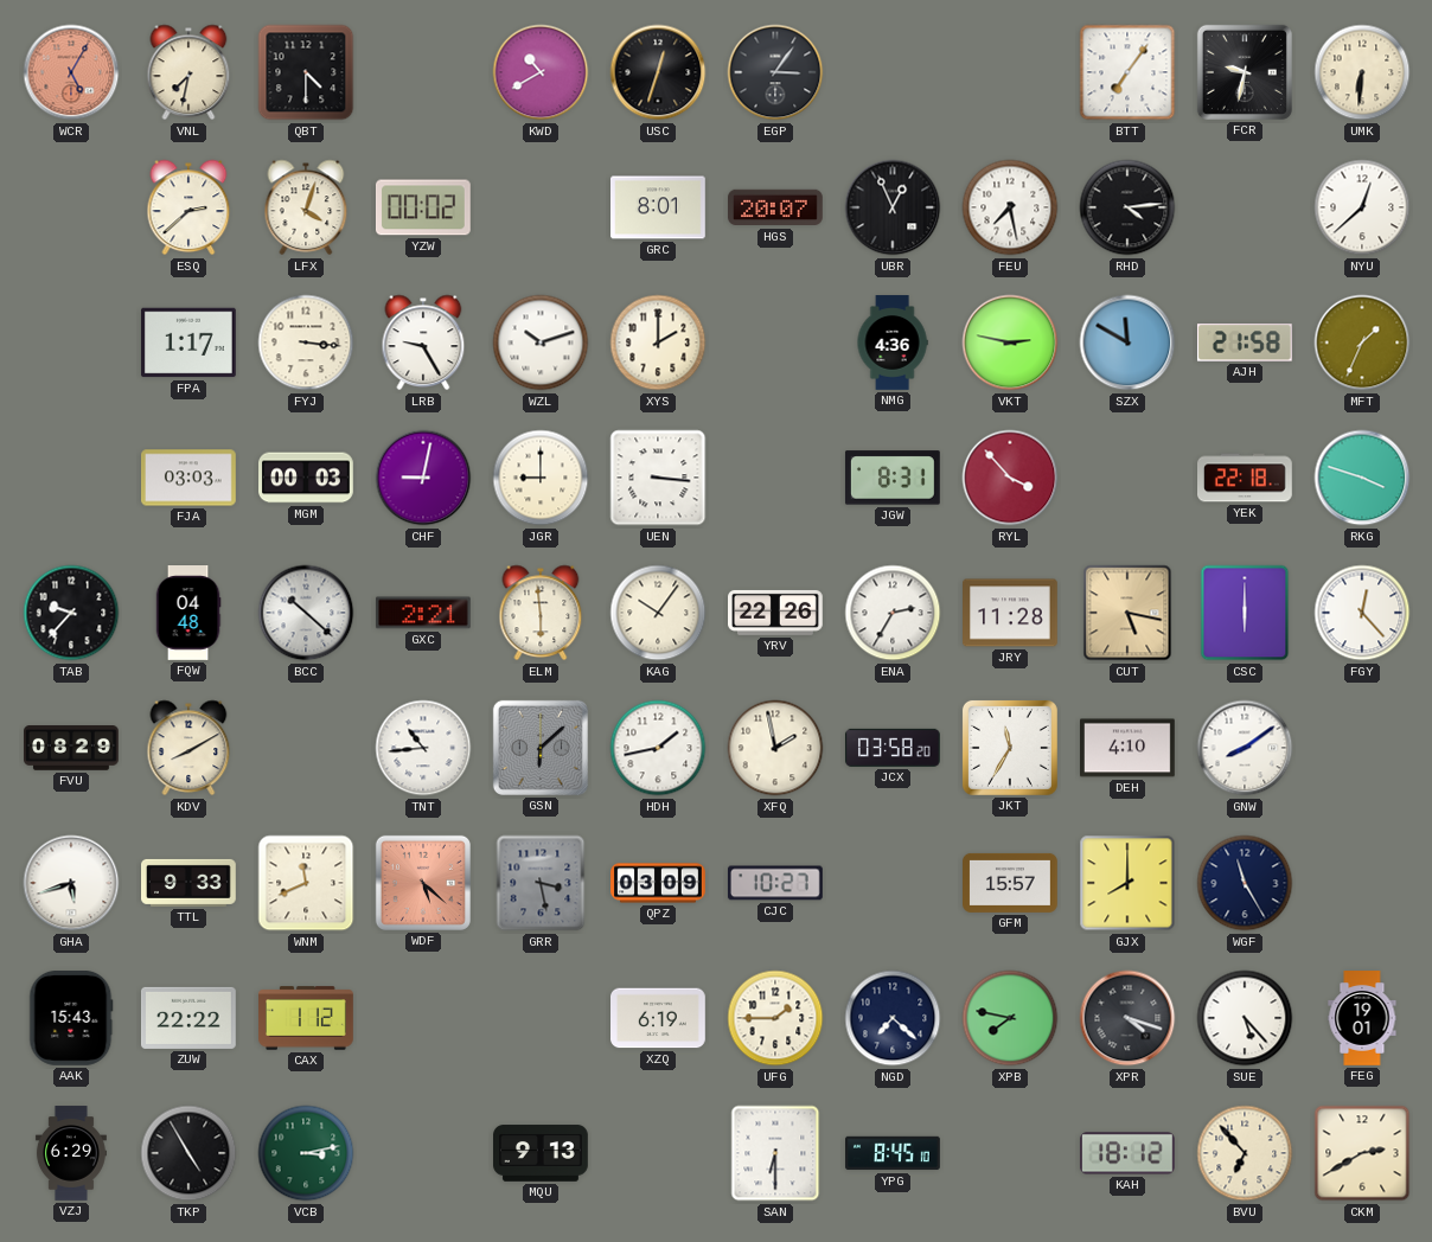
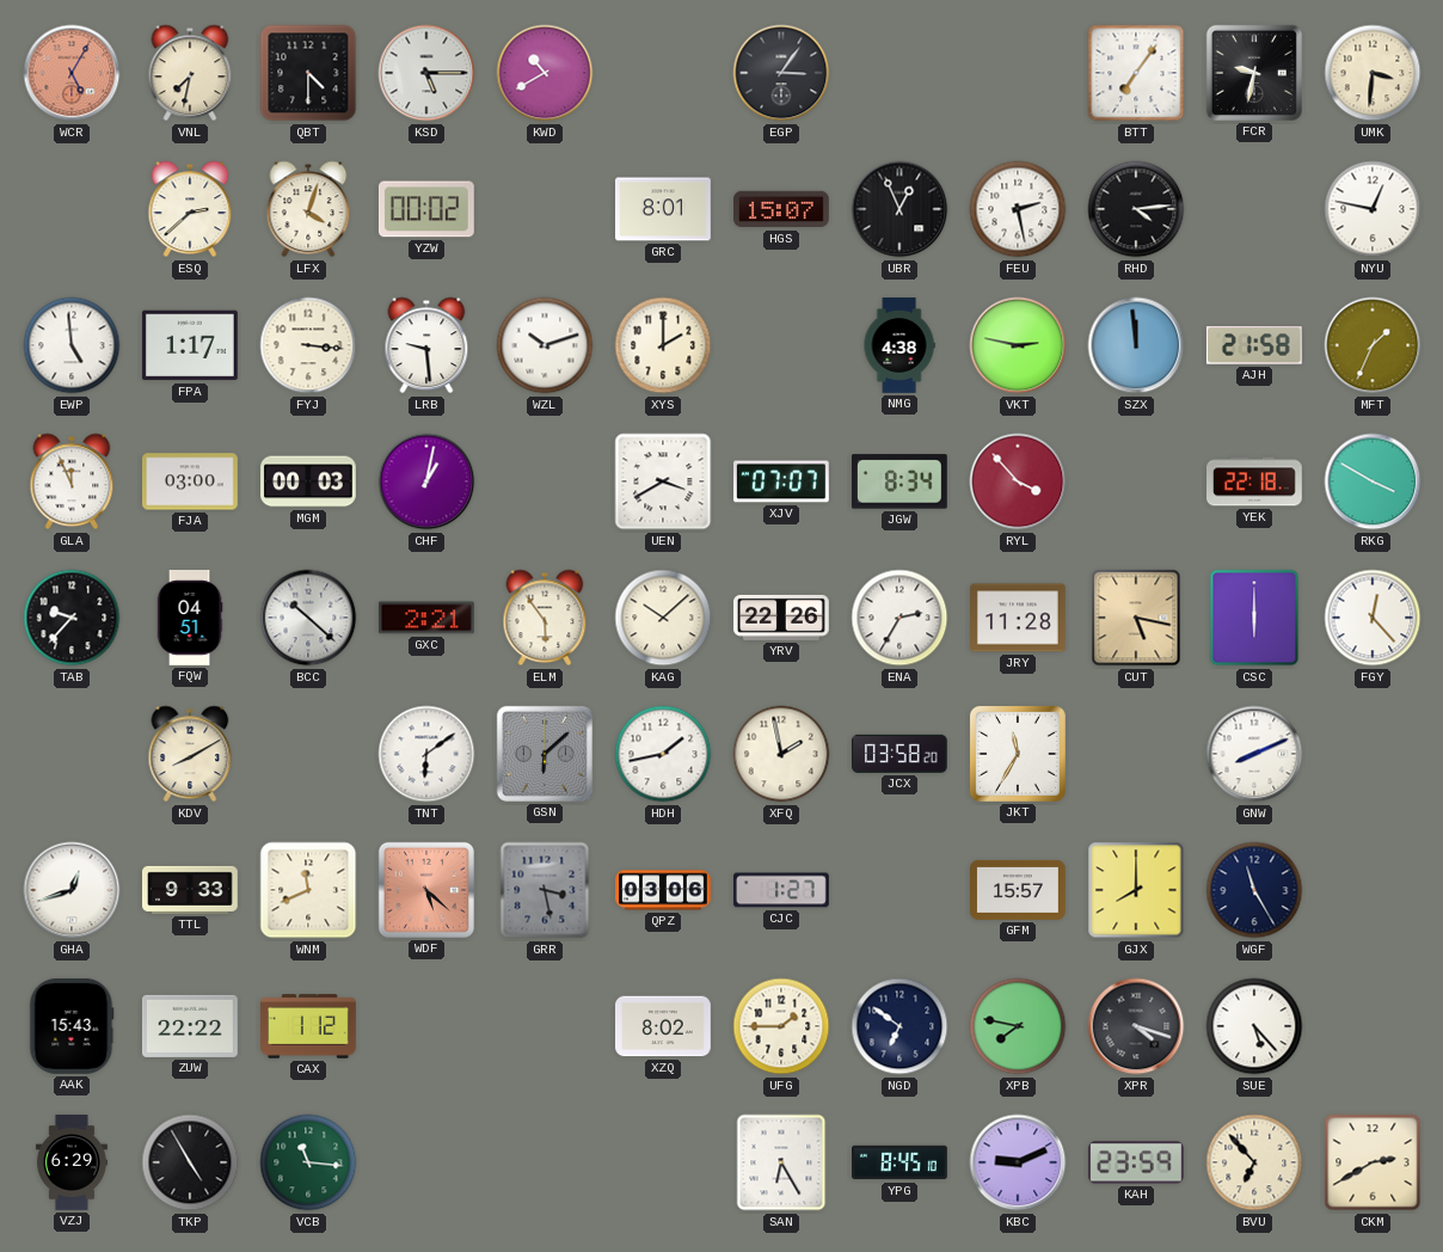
KSD: none -> 5:15 (426, 73)
USC: 12:33 -> none (658, 72)
UMK: 6:31 -> 3:31 (1373, 73)
HGS: 20:07 -> 15:07 (782, 209)
FEU: 7:28 -> 2:28 (1018, 209)
NYU: 12:38 -> 12:47 (1373, 209)
EWP: none -> 4:59 (72, 345)
LRB: 9:25 -> 9:29 (426, 345)
NMG: 4:36 -> 4:38 (899, 345)
SZX: 11:50 -> 11:59 (1136, 345)
GLA: none -> 11:56 (72, 481)
FJA: 03:03 -> 03:00 (191, 481)
CHF: 9:02 -> 1:02 (426, 481)
JGR: 9:00 -> none (541, 478)
UEN: 3:16 -> 3:40 (663, 481)
XJV: none -> 07:07 (782, 481)
JGW: 8:31 -> 8:34 (899, 481)
RKG: 3:48 -> 3:50 (1373, 481)
FQW: 04:48 -> 04:51 (190, 619)
ELM: 5:59 -> 5:54 (545, 618)
KAG: 10:06 -> 10:08 (663, 618)
FVU: 08:29 -> none (72, 749)
TNT: 10:44 -> 6:09 (426, 754)
DEH: 4:10 -> none (1129, 748)
GNW: 8:09 -> 8:11 (1254, 754)
GHA: 5:42 -> 12:42 (72, 890)
QPZ: 03:09 -> 03:06 (663, 890)
CJC: 10:27 -> 1:27 (781, 890)
XZQ: 6:19 -> 8:02 (664, 1026)
NGD: 7:22 -> 6:51 (899, 1026)
FEG: 19:01 -> none (1362, 1018)
VCB: 3:13 -> 11:16 (308, 1162)
MQU: 9:13 -> none (542, 1153)
SAN: 6:30 -> 6:25 (781, 1162)
KBC: none -> 9:11 (1018, 1162)
KAH: 18:12 -> 23:59 (1136, 1162)
